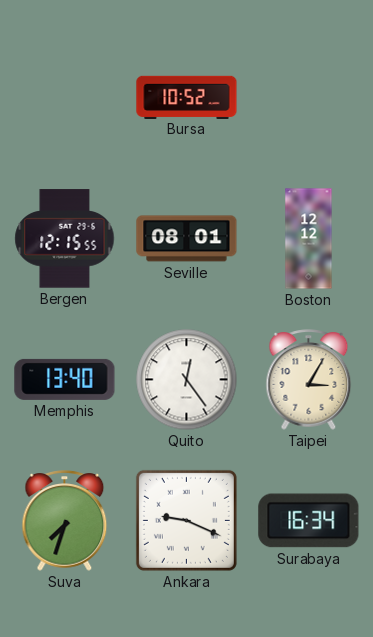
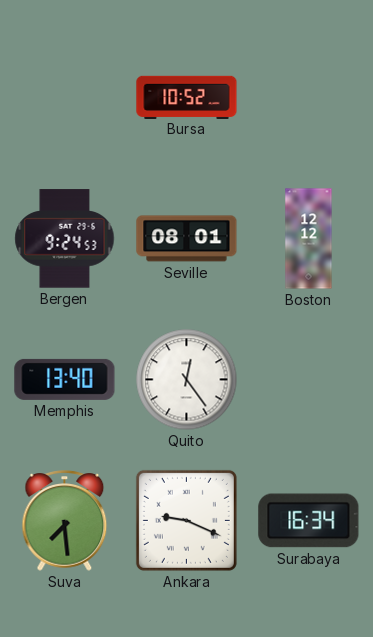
Bergen: 12:15 -> 9:24 (65, 239)
Taipei: 3:05 -> none (309, 380)
Suva: 7:33 -> 7:29 (65, 521)
